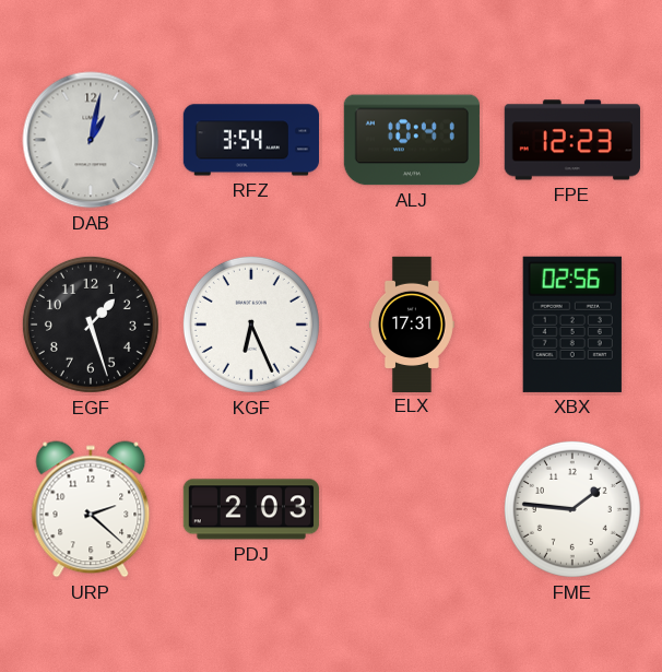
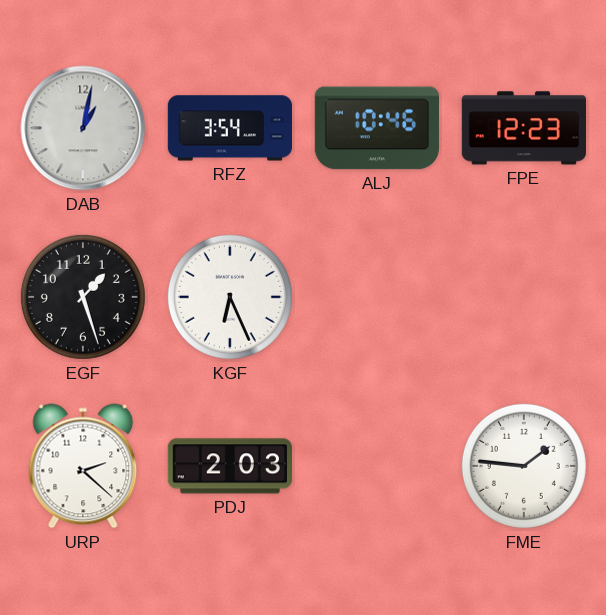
ALJ: 10:41 -> 10:46 (377, 128)
ELX: 17:31 -> none (412, 323)
XBX: 02:56 -> none (572, 325)
